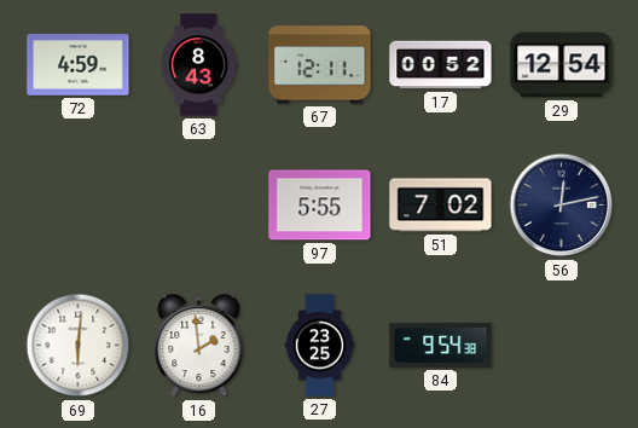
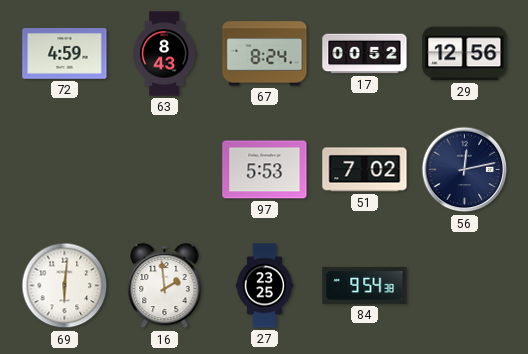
67: 12:11 -> 8:24 (265, 54)
29: 12:54 -> 12:56 (465, 54)
97: 5:55 -> 5:53 (265, 170)
